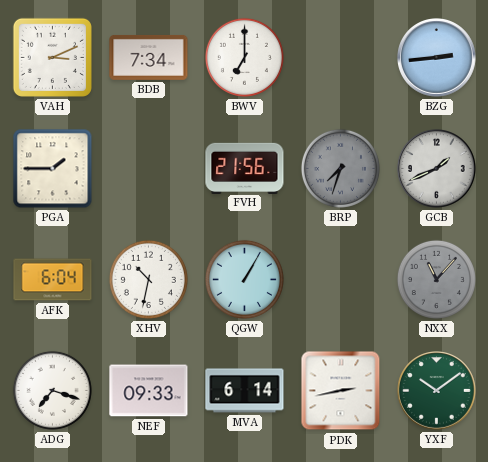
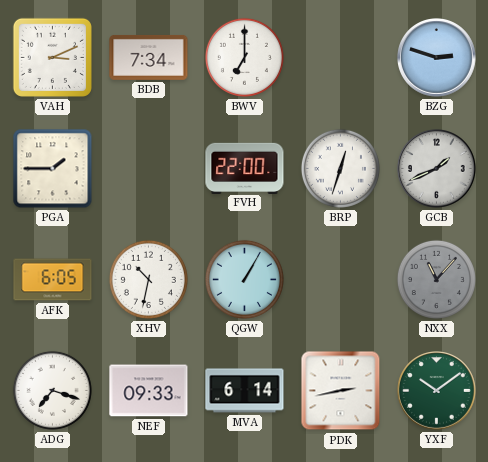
BZG: 2:44 -> 2:48 (437, 58)
FVH: 21:56 -> 22:00 (245, 168)
BRP: 7:33 -> 12:33 (340, 168)
BRP dial: grey -> white (340, 168)
AFK: 6:04 -> 6:05 (53, 280)
